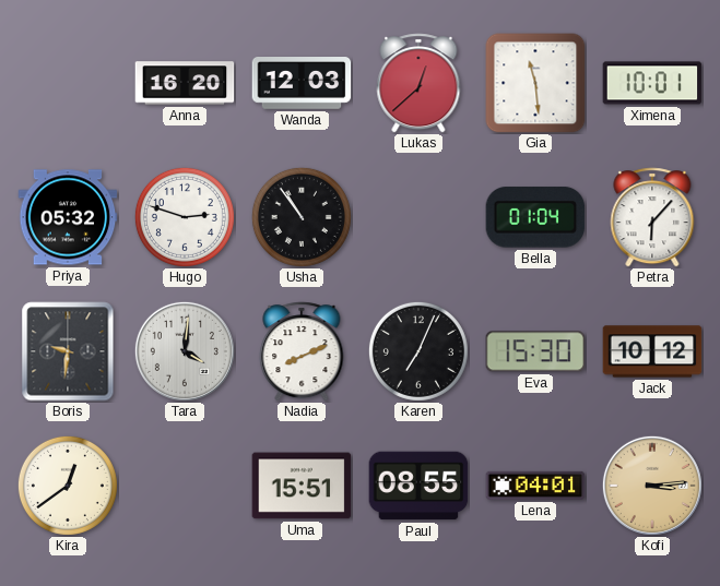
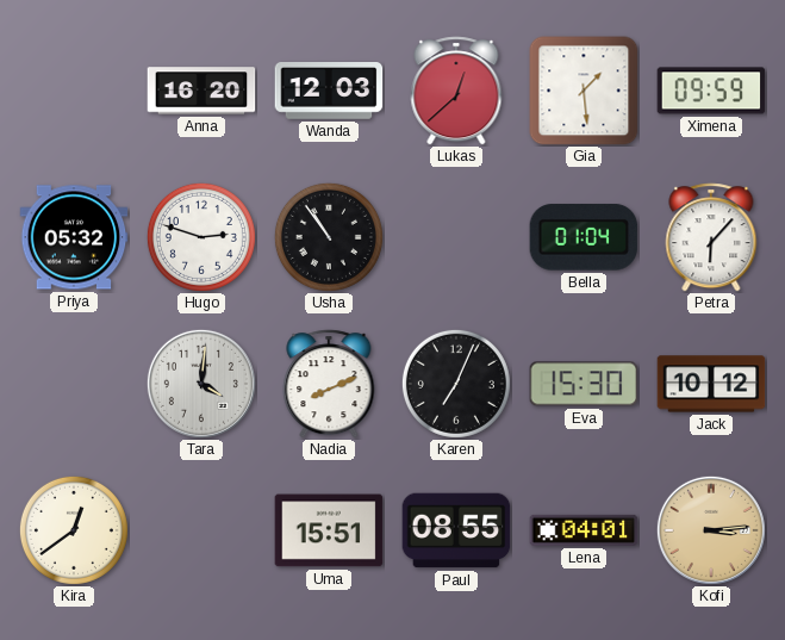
Gia: 11:29 -> 1:29 (584, 91)
Ximena: 10:01 -> 09:59 (711, 91)
Boris: 9:31 -> none (68, 351)
